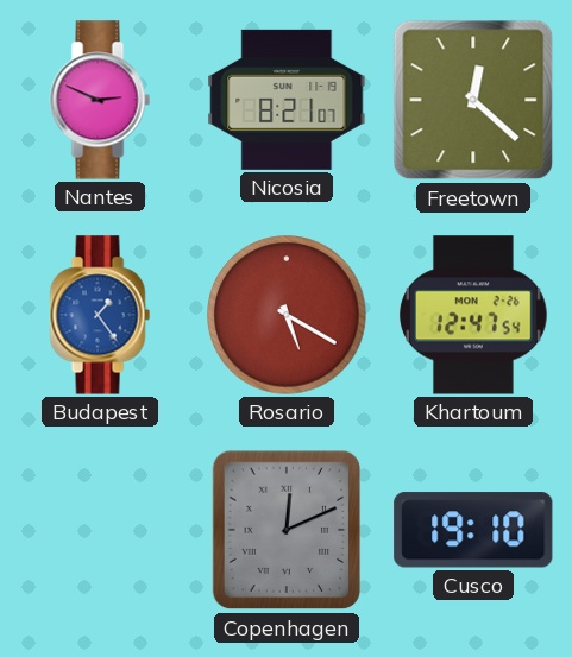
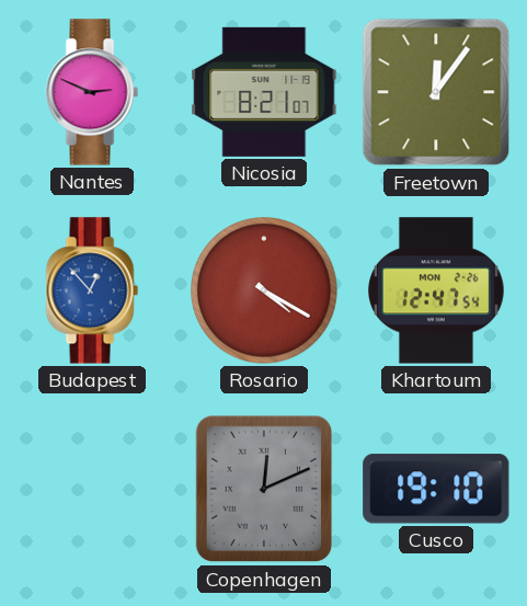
Freetown: 12:22 -> 12:06 (436, 92)
Budapest: 1:24 -> 12:53 (92, 290)
Rosario: 5:20 -> 4:20 (264, 290)
